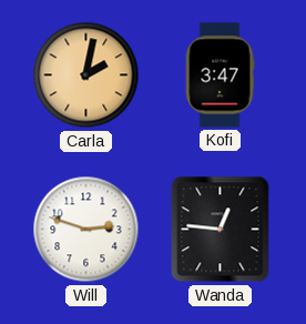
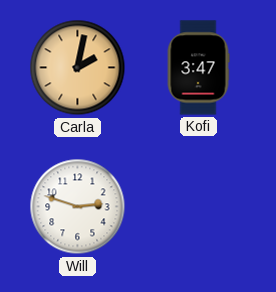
Wanda: 12:46 -> none (221, 230)
